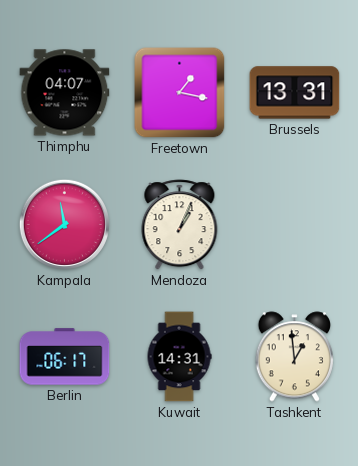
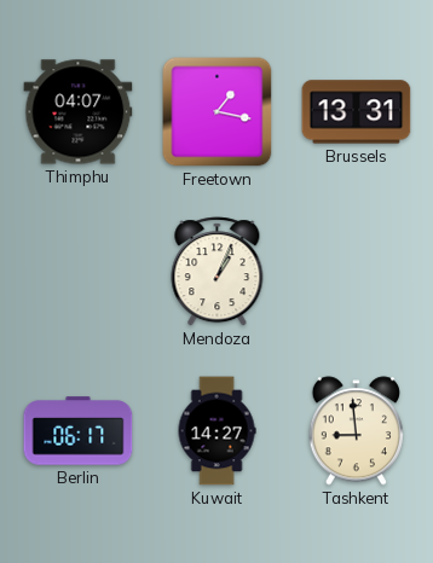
Kampala: 11:39 -> none (64, 224)
Kuwait: 14:31 -> 14:27 (217, 431)
Tashkent: 12:59 -> 8:59 (356, 431)
